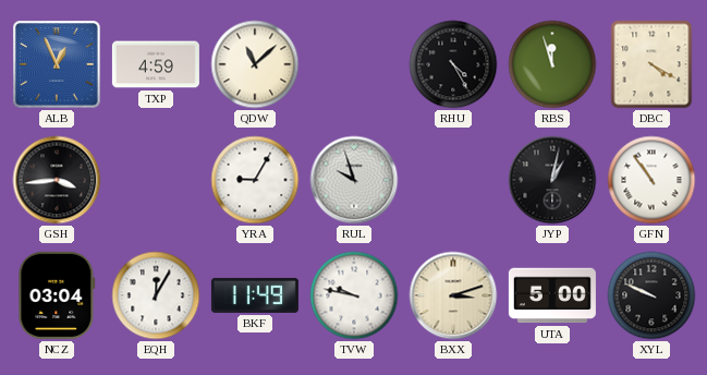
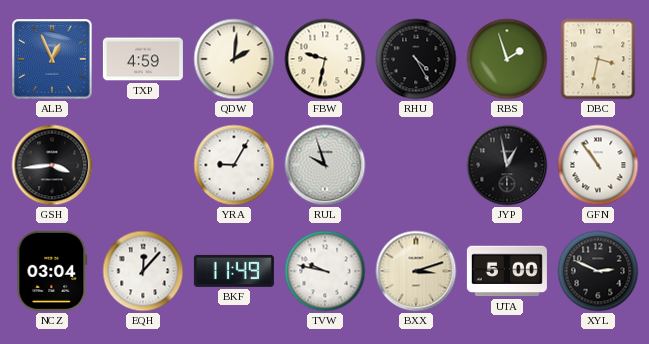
QDW: 11:08 -> 2:01 (234, 59)
FBW: none -> 9:32 (325, 59)
RBS: 11:57 -> 1:57 (507, 59)
DBC: 4:20 -> 3:32 (598, 59)
JYP: 1:02 -> 12:58 (507, 165)
EQH: 12:05 -> 12:07 (143, 271)
XYL: 9:49 -> 2:49 (598, 271)
